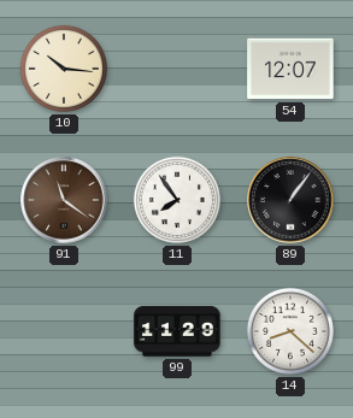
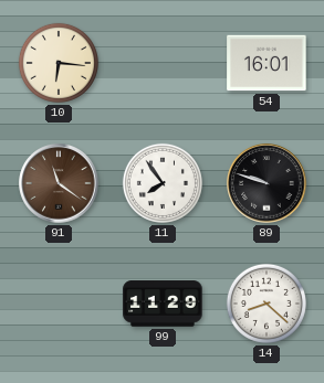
10: 10:16 -> 6:16 (59, 63)
54: 12:07 -> 16:01 (266, 63)
89: 1:06 -> 9:48 (266, 183)
